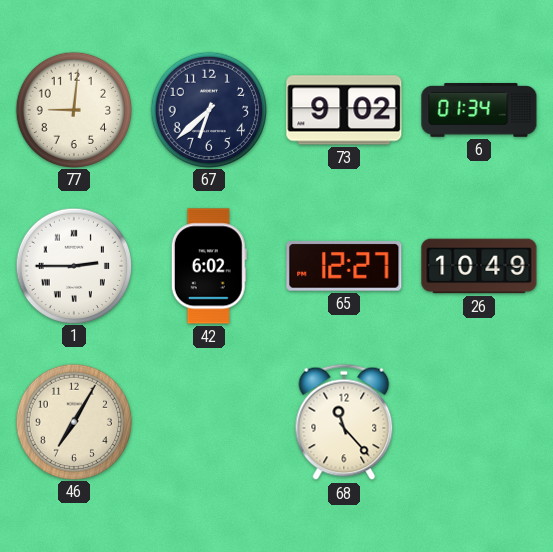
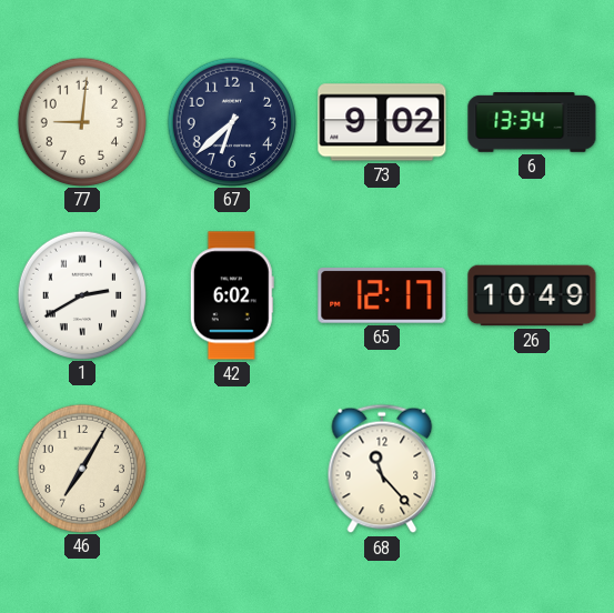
6: 01:34 -> 13:34 (532, 122)
1: 2:45 -> 2:40 (81, 294)
65: 12:27 -> 12:17 (382, 295)
